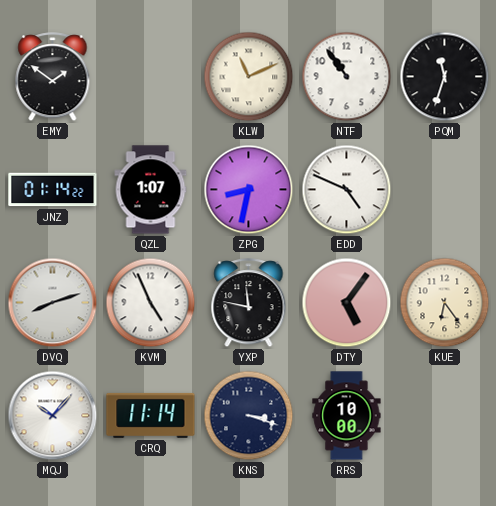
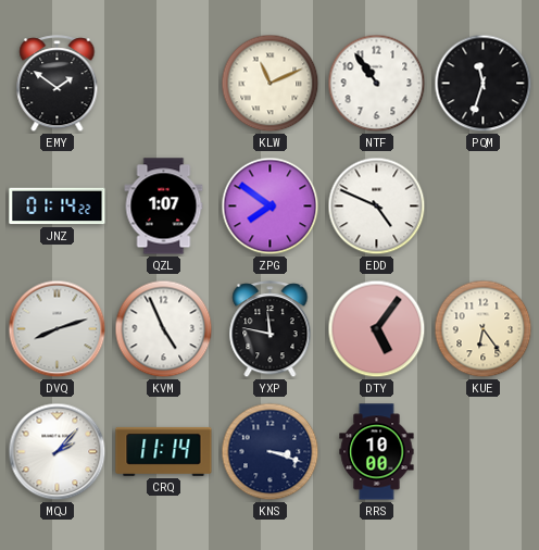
ZPG: 8:32 -> 7:51 (271, 207)
MQJ: 10:07 -> 2:07 (58, 452)
